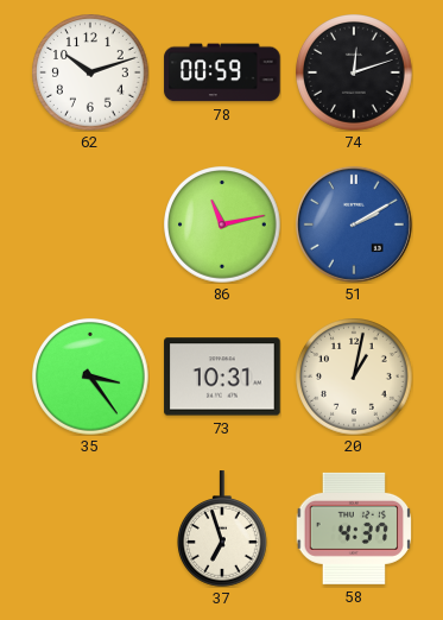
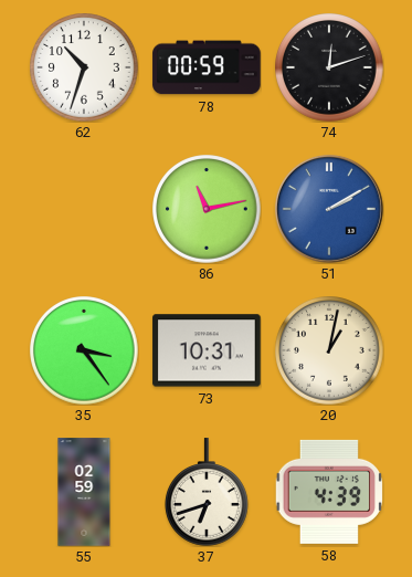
62: 10:12 -> 10:33 (84, 67)
55: none -> 02:59 (84, 492)
37: 6:57 -> 6:42 (208, 492)
58: 4:37 -> 4:39 (329, 492)
